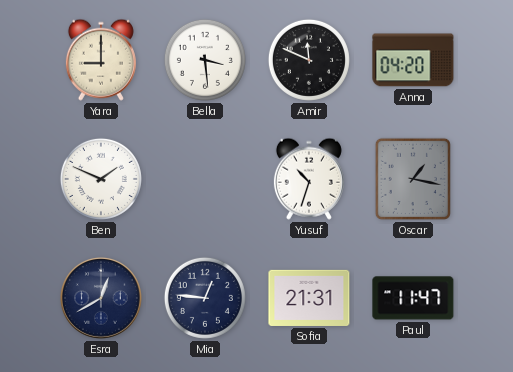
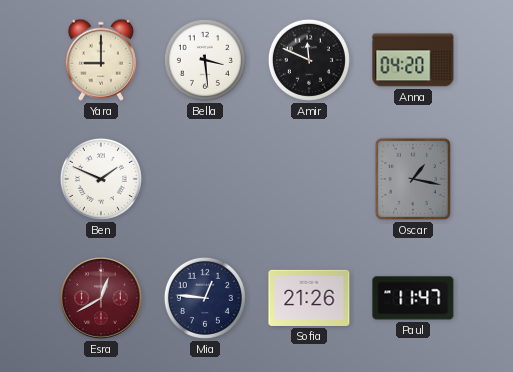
Yusuf: 10:33 -> none (309, 179)
Esra dial: navy -> burgundy (101, 298)
Sofia: 21:31 -> 21:26 (309, 298)
